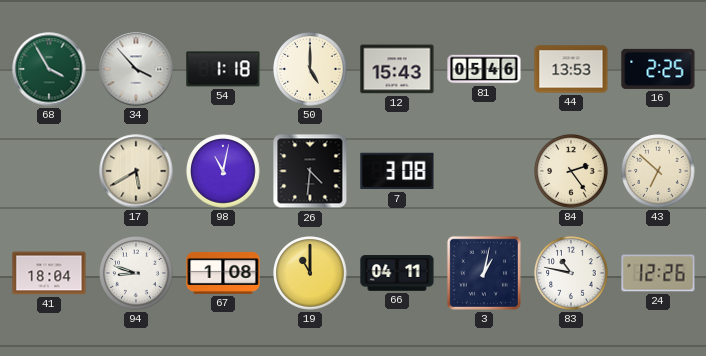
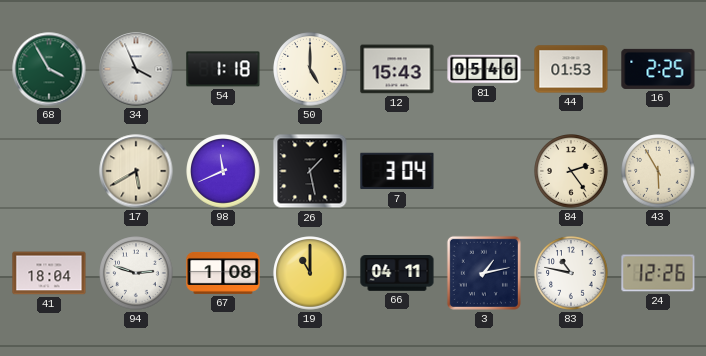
34: 3:53 -> 3:56 (136, 69)
44: 13:53 -> 01:53 (571, 69)
98: 11:02 -> 11:41 (223, 171)
26: 4:31 -> 1:28 (310, 171)
7: 3:08 -> 3:04 (397, 171)
43: 6:52 -> 5:55 (658, 171)
94: 8:48 -> 2:48 (136, 273)
3: 1:02 -> 1:13 (484, 273)
